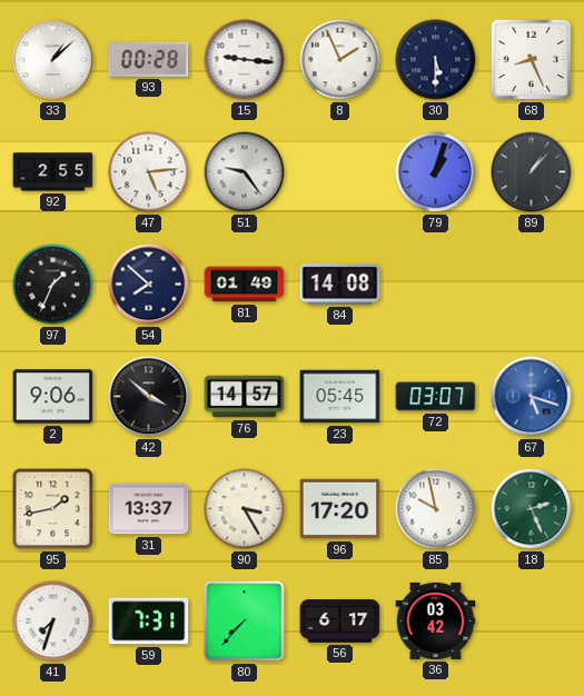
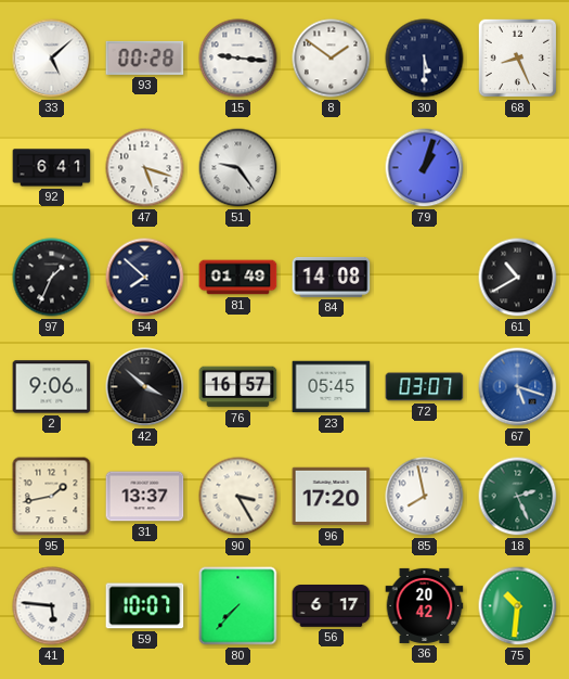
33: 1:08 -> 5:08 (52, 59)
8: 1:56 -> 1:51 (332, 59)
92: 2:55 -> 6:41 (52, 168)
47: 5:14 -> 5:18 (145, 168)
89: 1:07 -> none (532, 172)
61: none -> 10:40 (518, 278)
76: 14:57 -> 16:57 (238, 387)
85: 9:58 -> 7:58 (425, 497)
41: 7:33 -> 5:46 (52, 606)
59: 7:31 -> 10:07 (145, 606)
36: 03:42 -> 20:42 (425, 605)
75: none -> 10:31 (518, 606)
